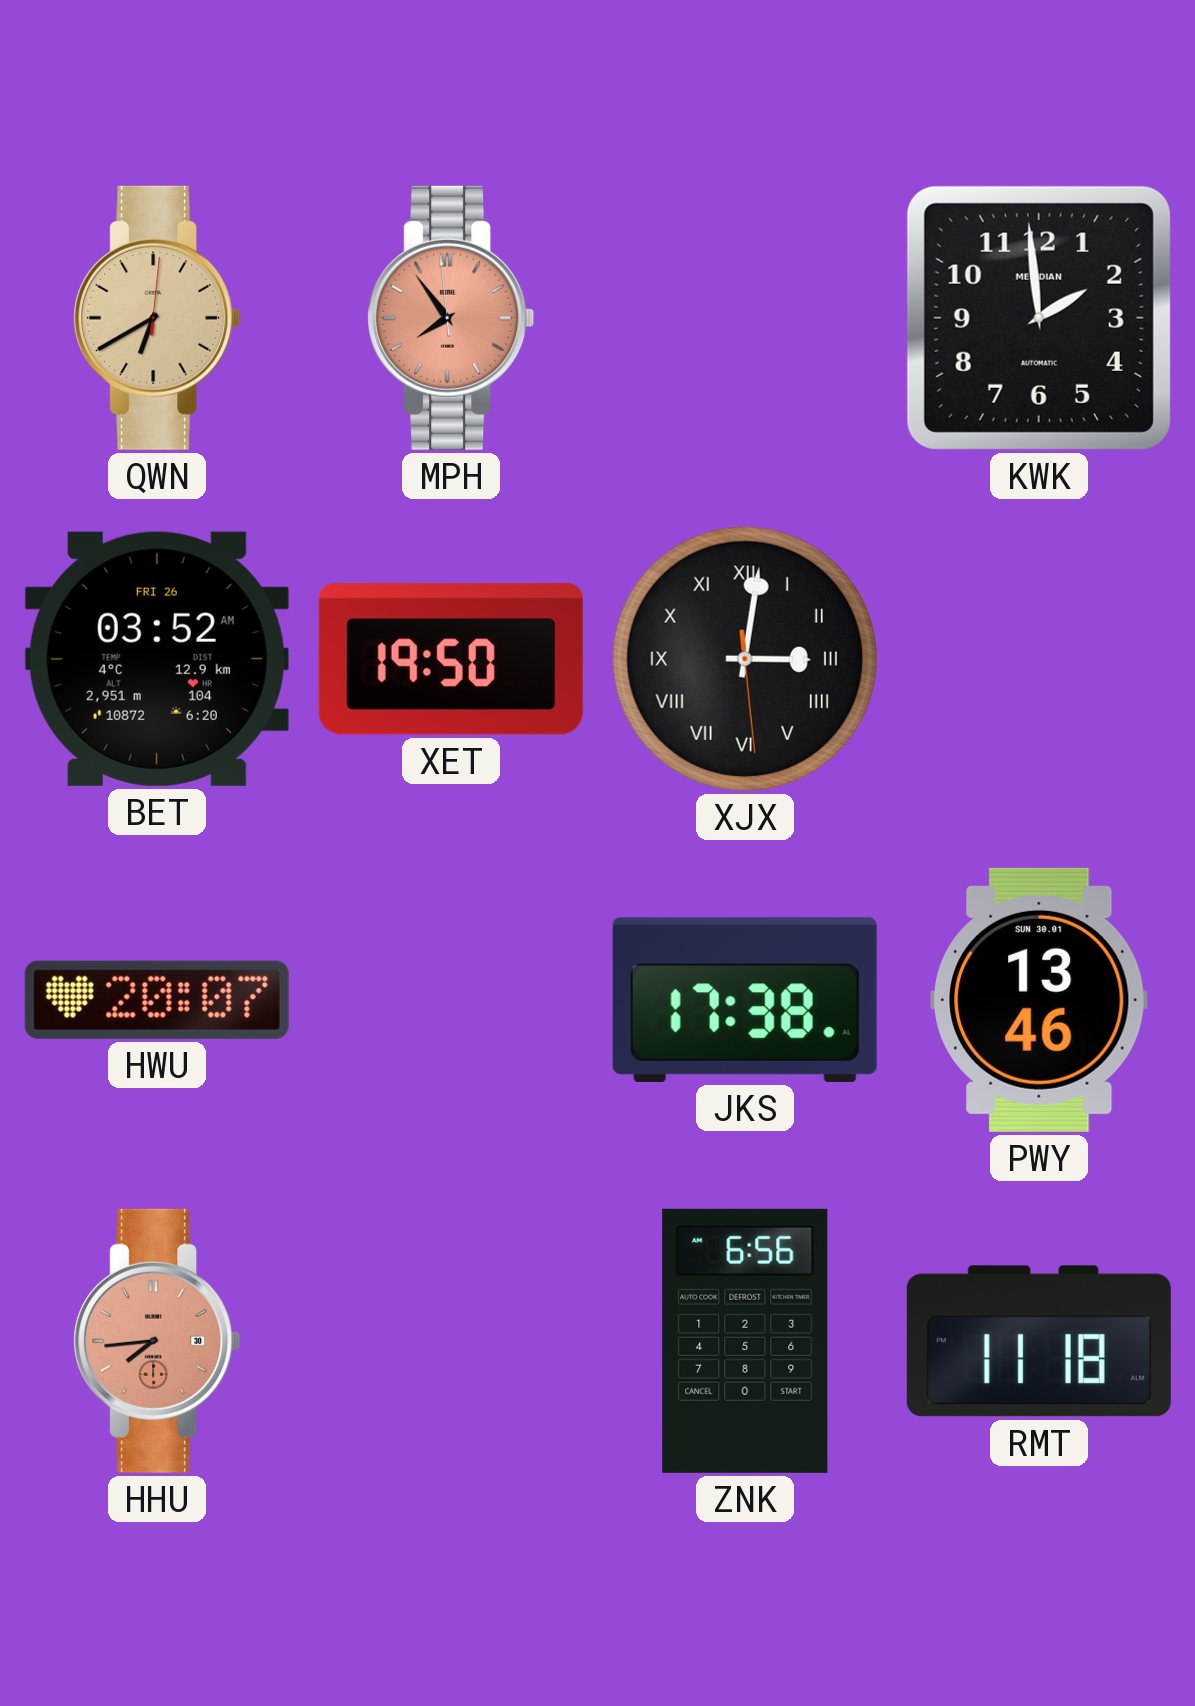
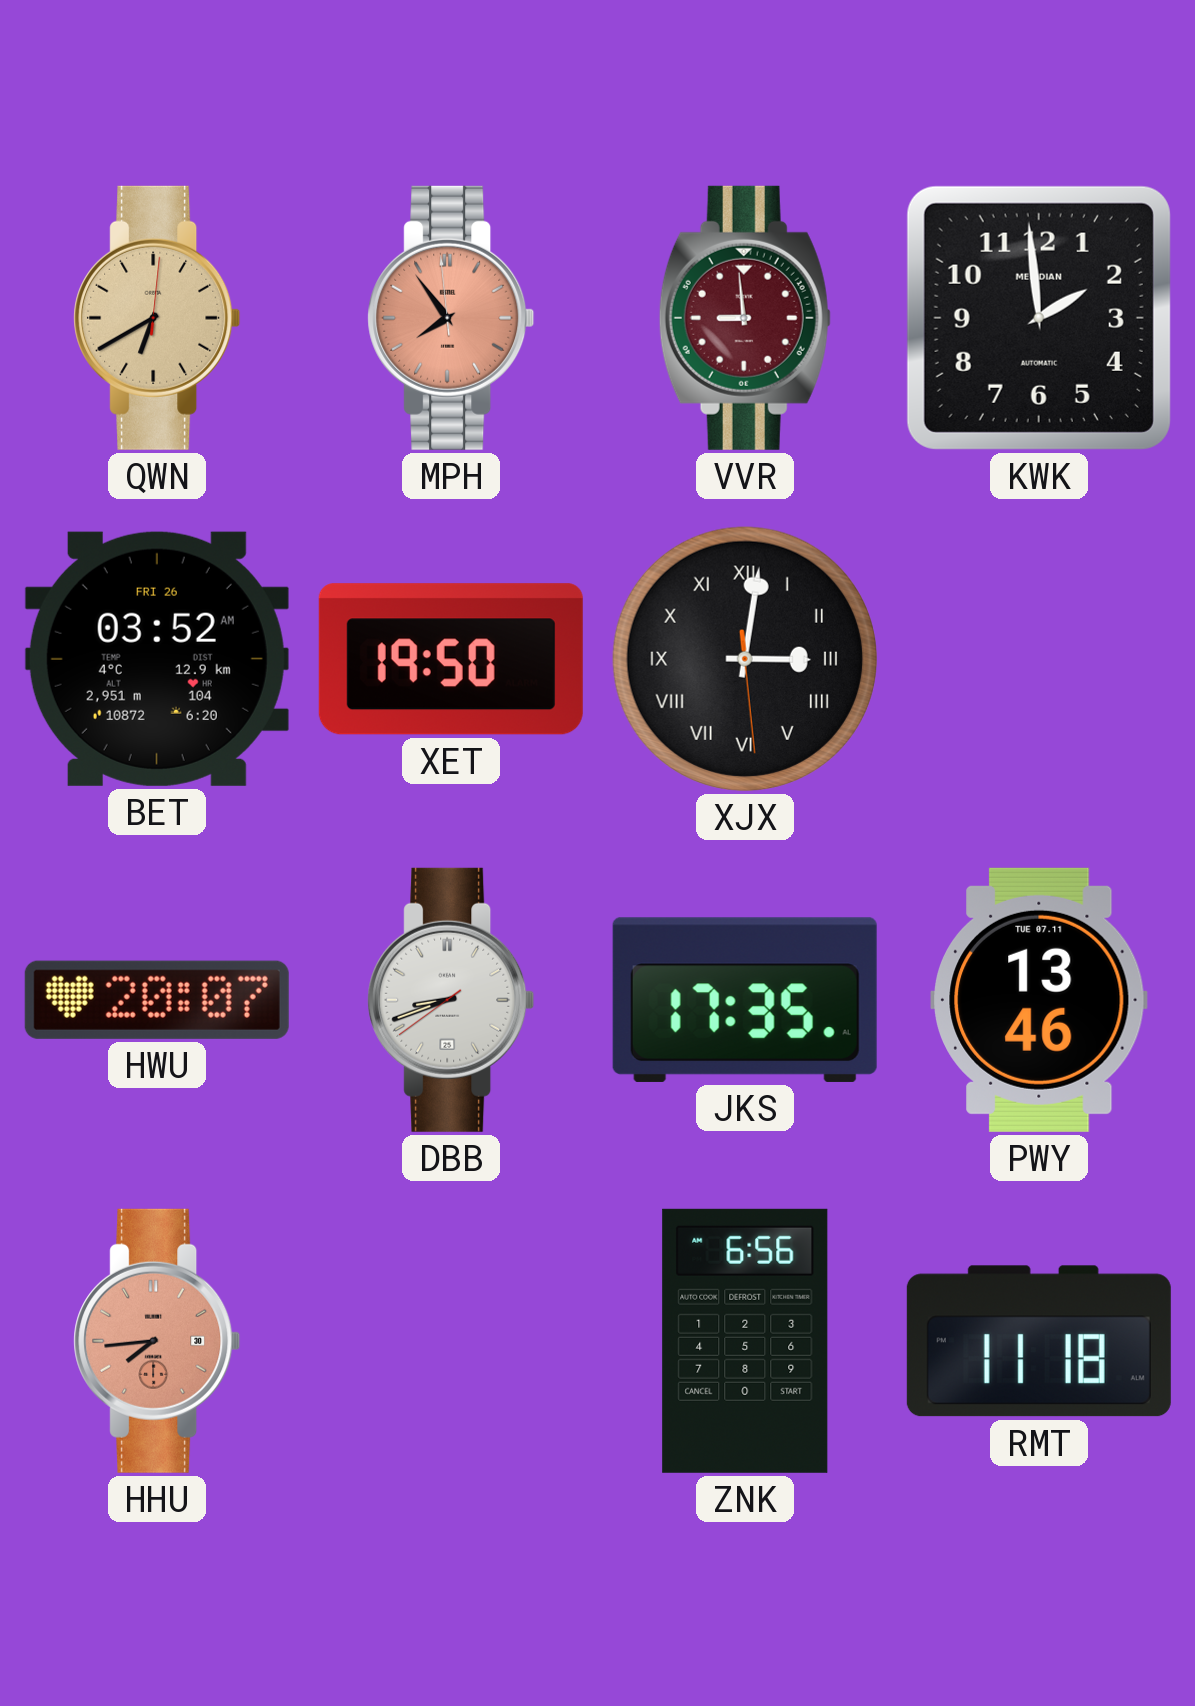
VVR: none -> 8:59 (745, 318)
DBB: none -> 8:41 (451, 1000)
JKS: 17:38 -> 17:35 (745, 1000)
PWY date: SUN 30.01 -> TUE 07.11 (1039, 1000)
